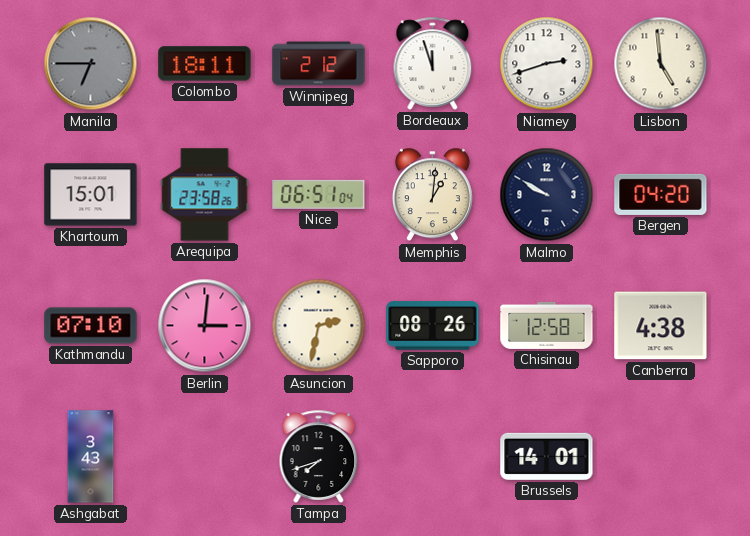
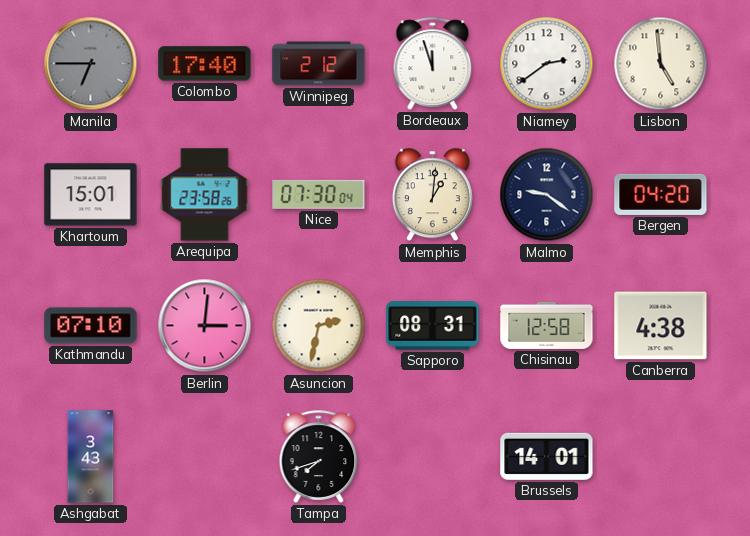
Colombo: 18:11 -> 17:40 (205, 64)
Niamey: 2:42 -> 2:39 (547, 64)
Nice: 06:51 -> 07:30 (319, 194)
Malmo: 9:50 -> 9:21 (547, 195)
Sapporo: 08:26 -> 08:31 (433, 326)
